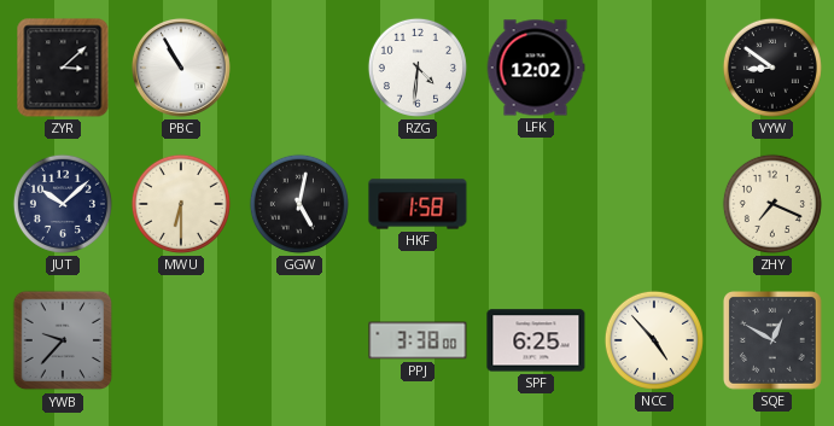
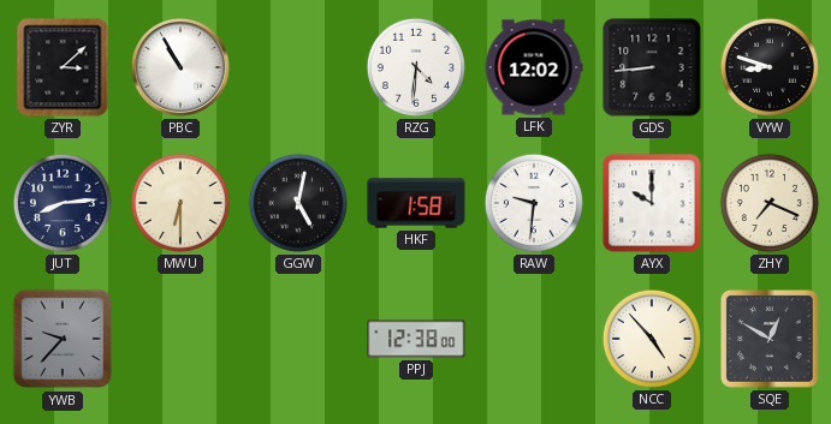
GDS: none -> 8:44 (652, 67)
VYW: 8:51 -> 8:48 (770, 67)
JUT: 10:08 -> 8:14 (63, 203)
RAW: none -> 9:31 (534, 203)
AYX: none -> 10:00 (652, 203)
PPJ: 3:38 -> 12:38 (416, 339)
SPF: 6:25 -> none (536, 340)
